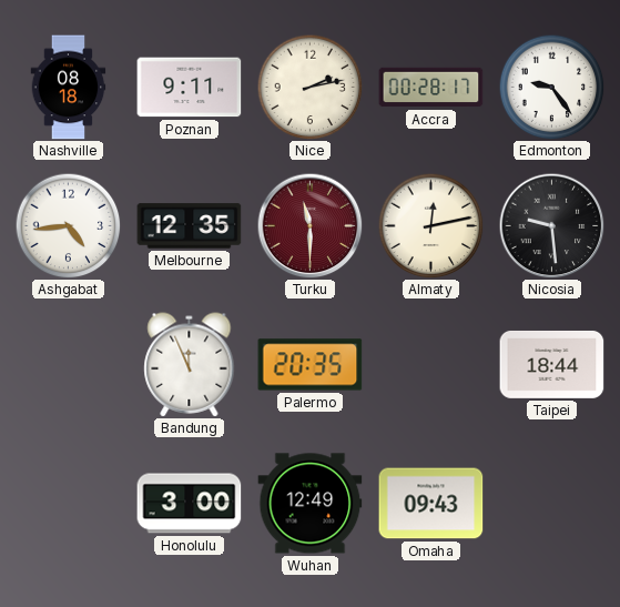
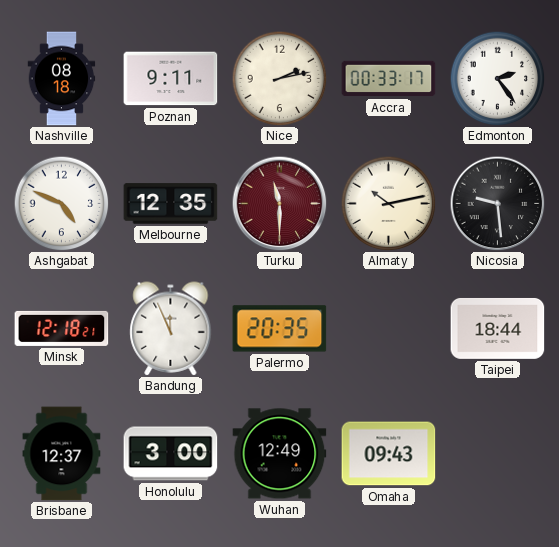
Accra: 00:28 -> 00:33 (389, 79)
Edmonton: 9:24 -> 2:24 (497, 78)
Ashgabat: 4:44 -> 4:49 (61, 203)
Almaty: 12:13 -> 10:13 (388, 203)
Minsk: none -> 12:18 (62, 328)
Brisbane: none -> 12:37 (62, 454)
